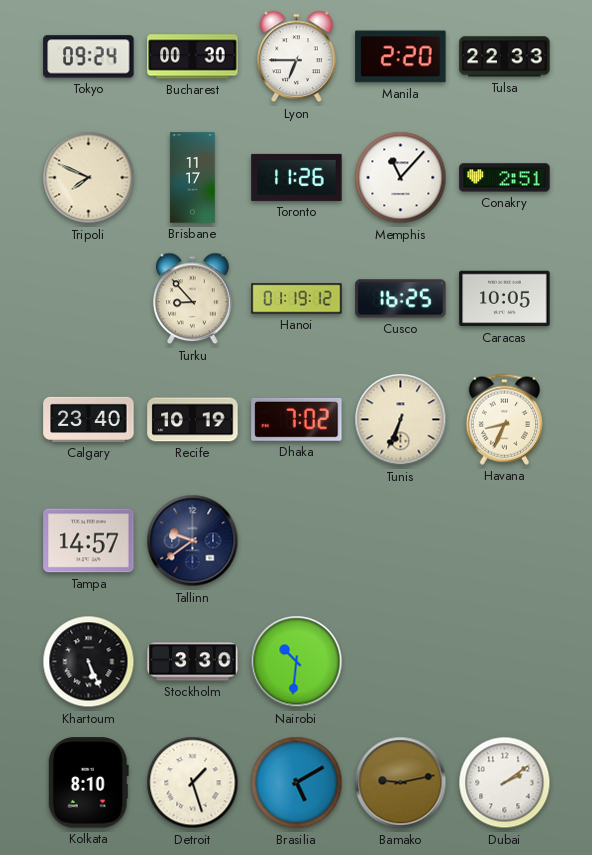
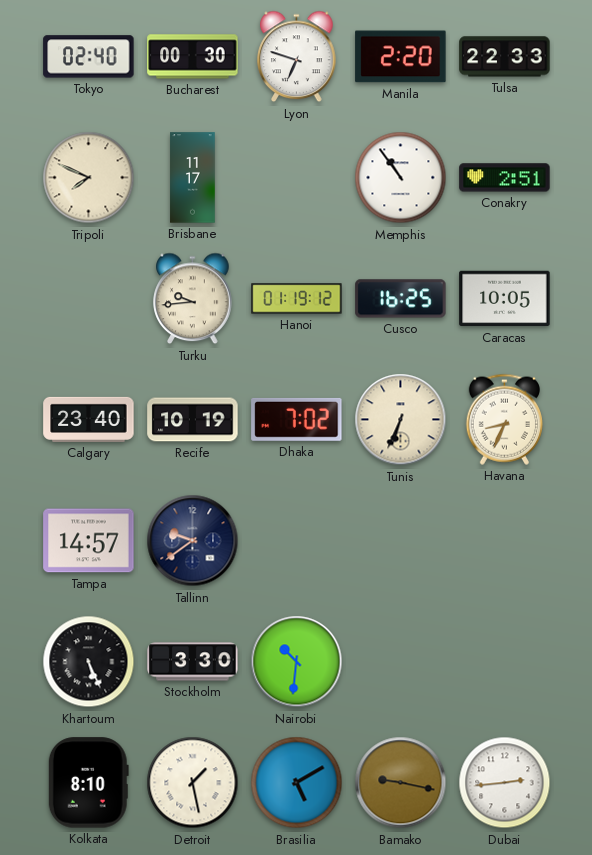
Tokyo: 09:24 -> 02:40 (89, 57)
Lyon: 6:45 -> 6:48 (297, 57)
Toronto: 11:26 -> none (297, 177)
Memphis: 11:07 -> 10:54 (401, 178)
Turku: 8:53 -> 9:44 (193, 299)
Detroit: 1:27 -> 1:28 (193, 783)
Bamako: 9:13 -> 9:17 (401, 783)
Dubai: 2:09 -> 2:44 (505, 783)
